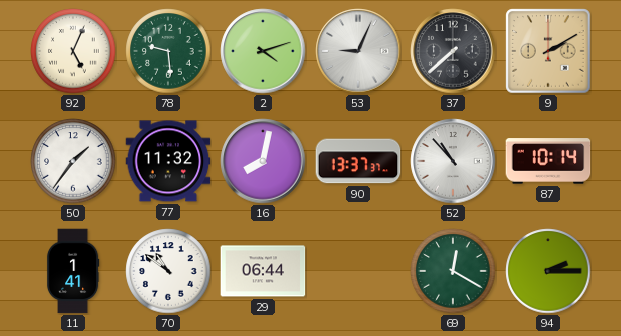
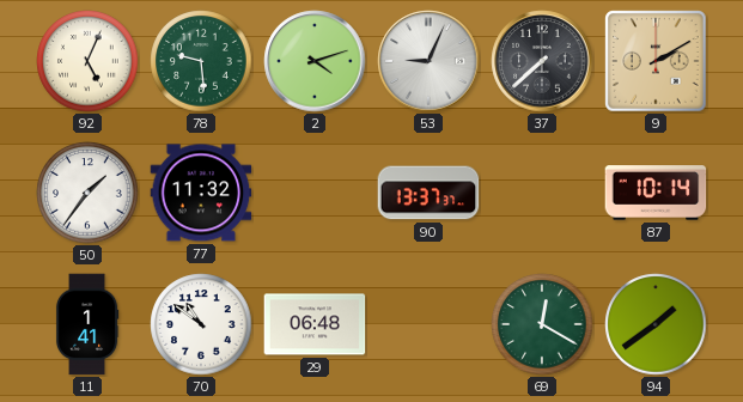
16: 8:02 -> none (263, 161)
52: 10:53 -> none (453, 161)
29: 06:44 -> 06:48 (315, 324)
94: 2:15 -> 1:39 (656, 324)
